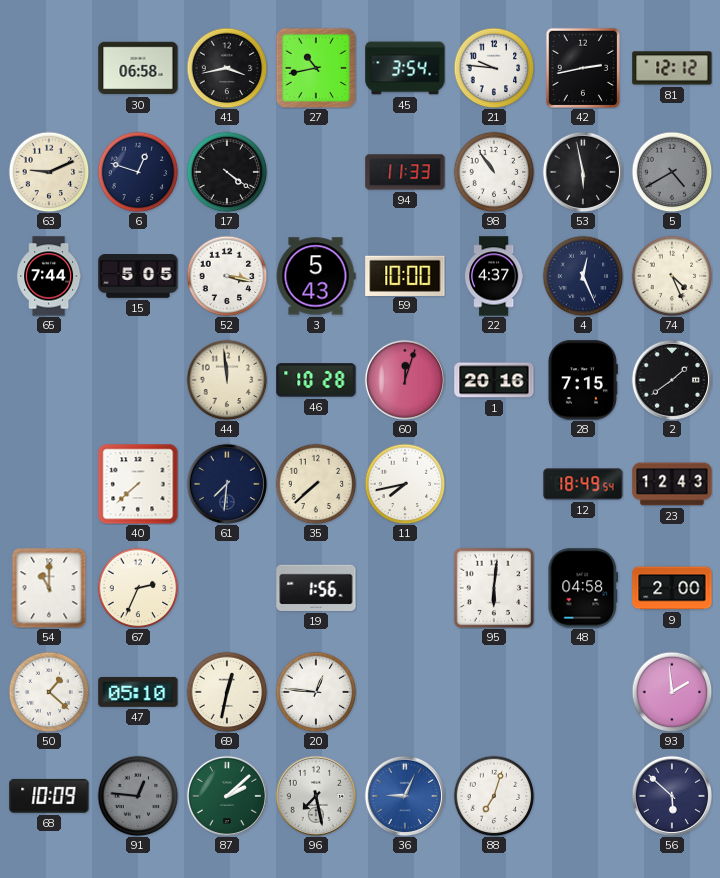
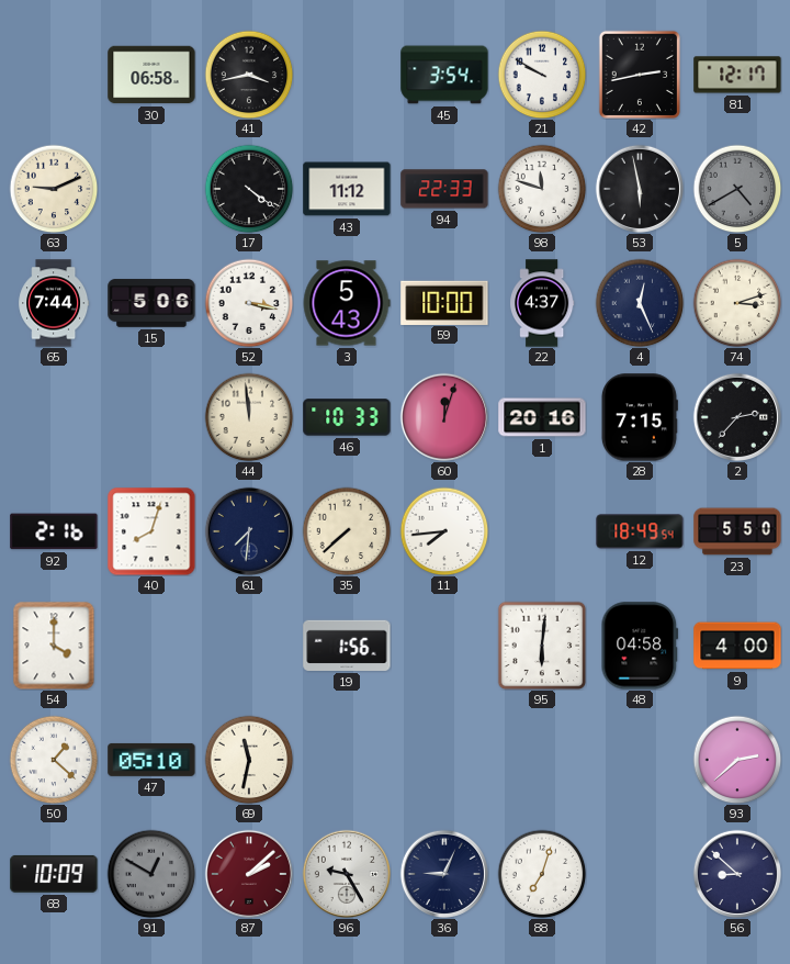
27: 10:43 -> none (315, 67)
21: 9:46 -> 9:50 (542, 75)
81: 12:12 -> 12:17 (737, 75)
6: 12:48 -> none (138, 172)
43: none -> 11:12 (347, 189)
94: 11:33 -> 22:33 (444, 189)
98: 10:54 -> 11:48 (542, 189)
15: 5:05 -> 5:06 (151, 303)
74: 4:26 -> 3:12 (737, 303)
46: 10:28 -> 10:33 (347, 417)
2: 1:39 -> 2:37 (736, 416)
92: none -> 2:16 (54, 531)
40: 7:38 -> 8:03 (151, 531)
11: 7:43 -> 7:44 (444, 531)
23: 12:43 -> 5:50 (737, 531)
54: 11:00 -> 4:00 (54, 646)
67: 2:34 -> none (138, 588)
9: 2:00 -> 4:00 (737, 646)
69: 12:32 -> 11:32 (249, 760)
20: 12:46 -> none (316, 692)
93: 1:59 -> 2:38 (737, 760)
91: 12:46 -> 12:50 (151, 874)
87 dial: green -> burgundy (248, 873)
96: 7:28 -> 9:25 (346, 873)
36 dial: blue -> navy (443, 873)
56: 5:52 -> 8:52 (736, 873)
